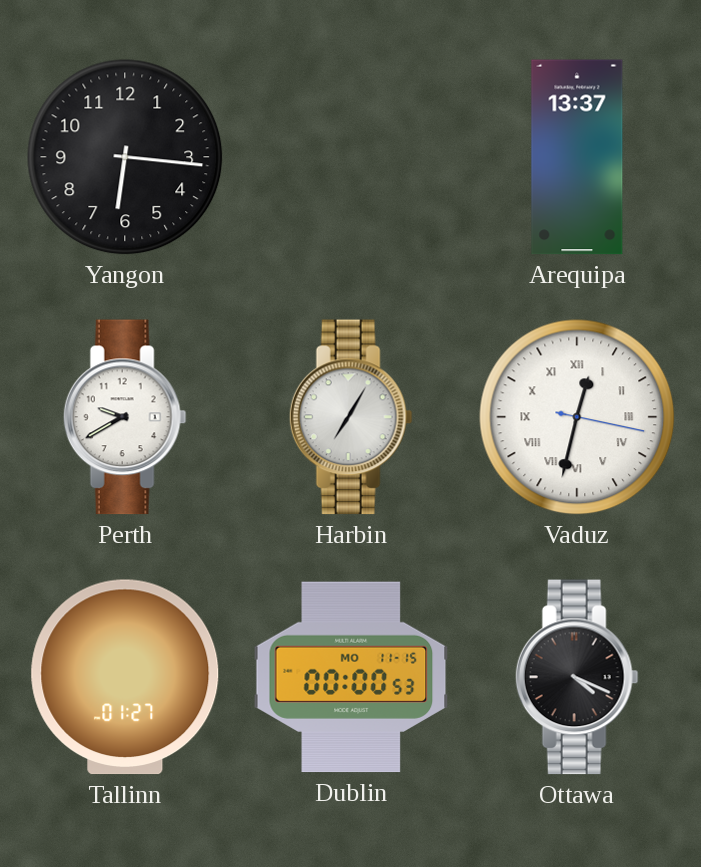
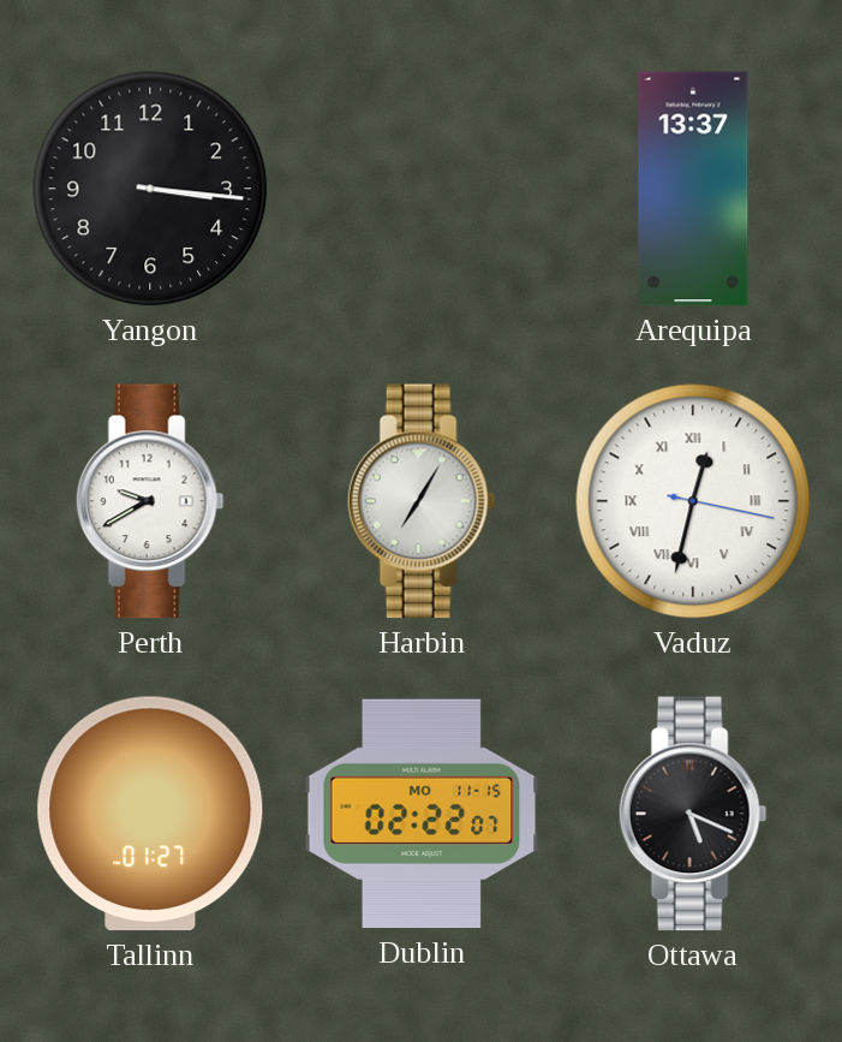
Yangon: 6:16 -> 3:16 (150, 189)
Dublin: 00:00 -> 02:22 (422, 814)
Ottawa: 4:19 -> 5:19 (693, 814)
